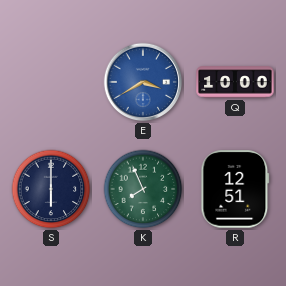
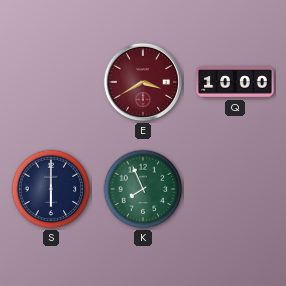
E dial: blue -> burgundy (143, 82)
R: 12:51 -> none (235, 189)
